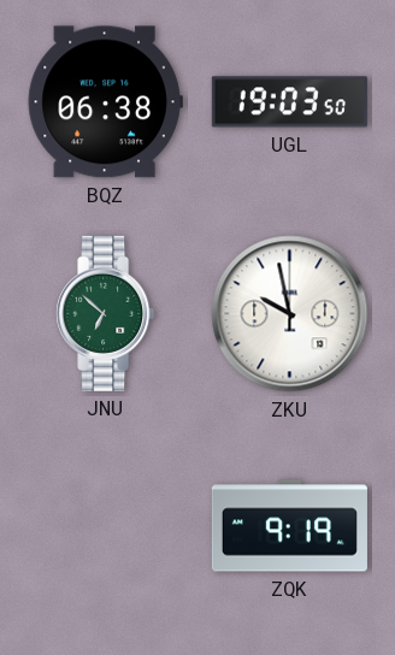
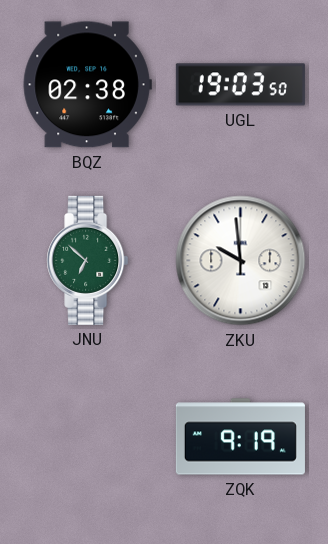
BQZ: 06:38 -> 02:38 (87, 85)
ZKU: 9:58 -> 9:59 (241, 261)
